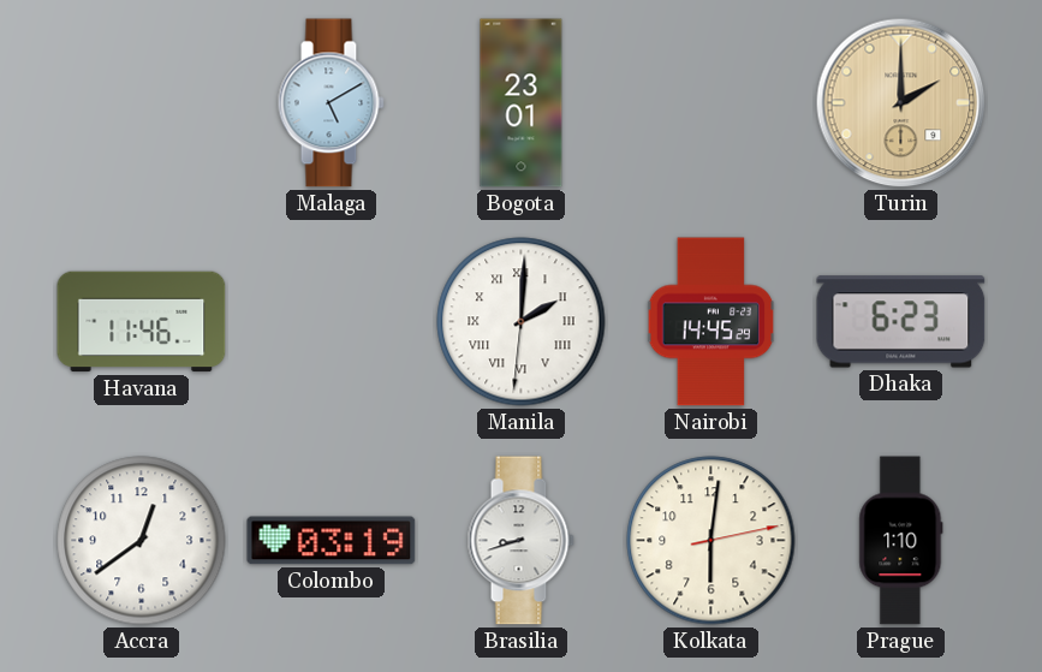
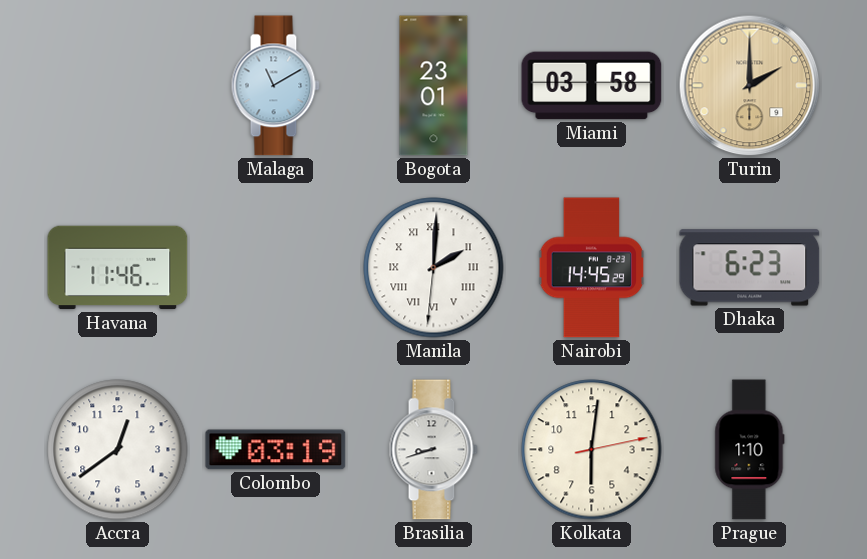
Malaga: 5:10 -> 11:10 (275, 86)
Miami: none -> 03:58 (592, 86)
